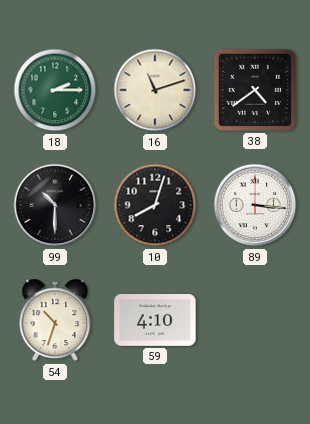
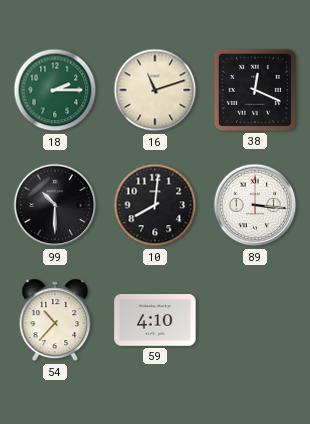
38: 4:39 -> 12:19 (255, 90)
10: 8:03 -> 8:01 (155, 205)
54: 10:33 -> 10:37 (55, 320)
